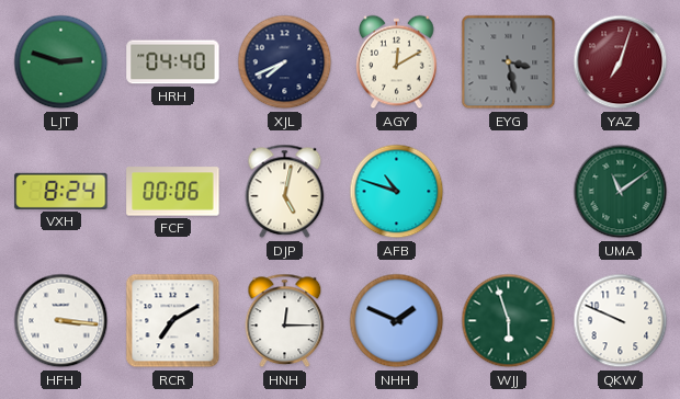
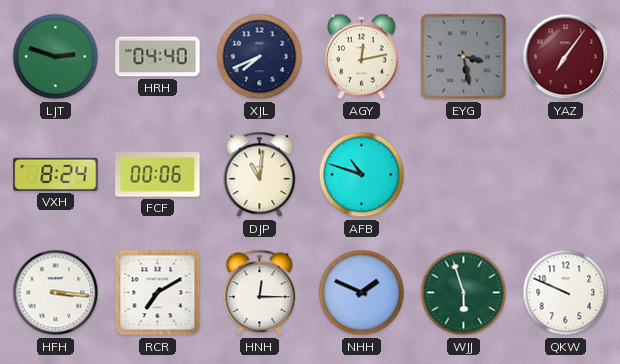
AGY: 12:10 -> 12:13 (362, 57)
YAZ: 7:03 -> 7:06 (566, 57)
DJP: 5:02 -> 11:01 (260, 175)
UMA: 11:09 -> none (621, 192)
